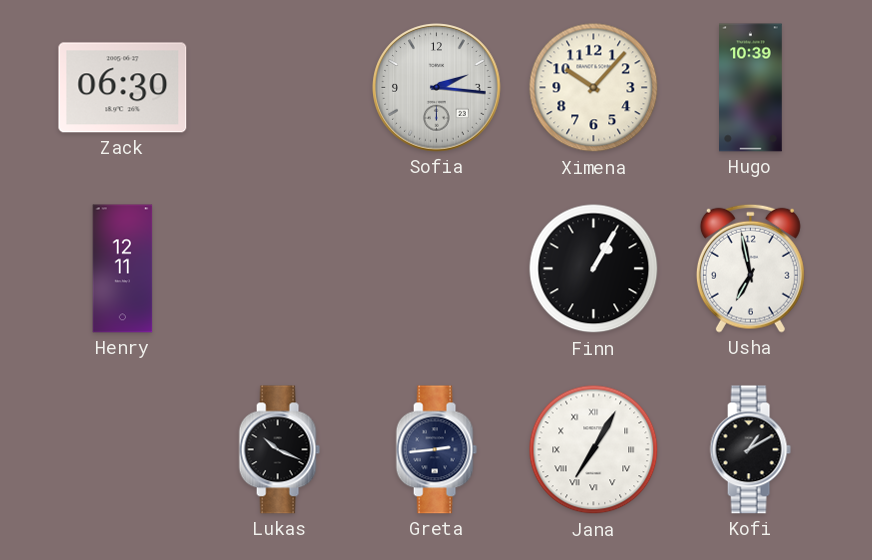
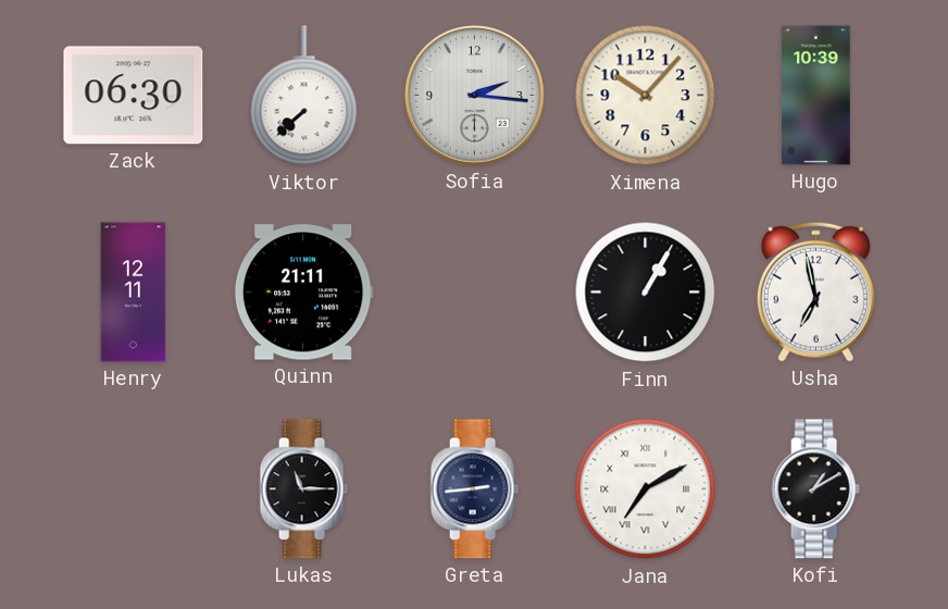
Viktor: none -> 7:38 (304, 96)
Quinn: none -> 21:11 (303, 293)
Lukas: 10:19 -> 11:15 (303, 489)
Jana: 7:05 -> 7:10 (646, 489)
